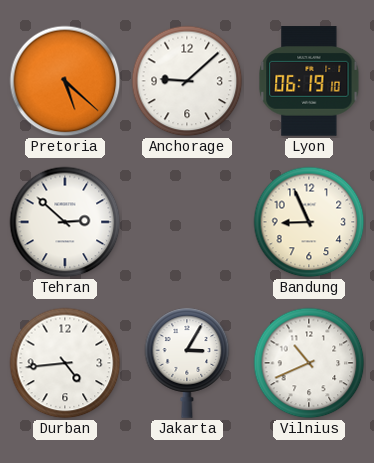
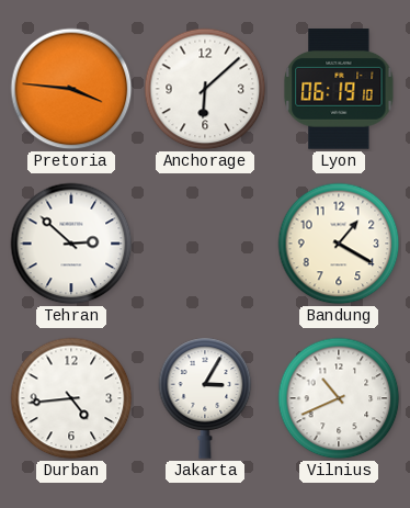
Pretoria: 5:22 -> 3:46 (71, 89)
Anchorage: 9:08 -> 6:08 (205, 89)
Bandung: 8:56 -> 1:20 (339, 244)
